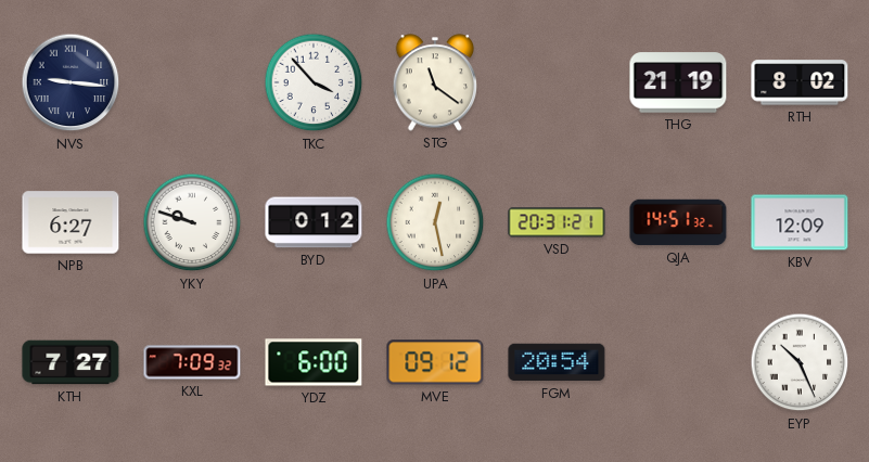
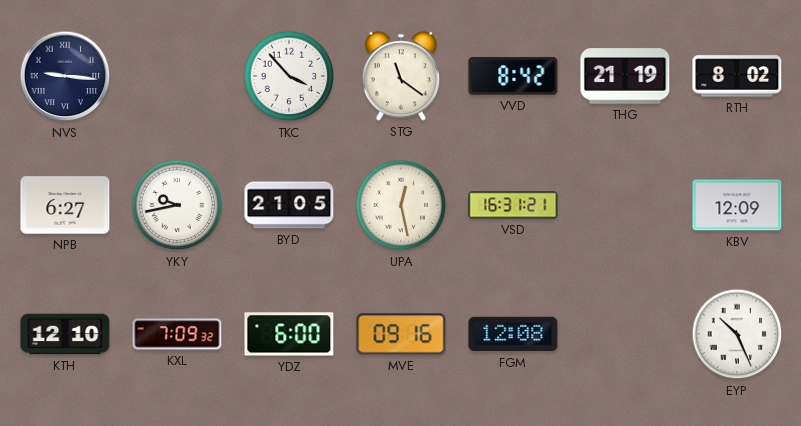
VVD: none -> 8:42 (513, 76)
YKY: 9:48 -> 9:43 (177, 205)
BYD: 0:12 -> 21:05 (289, 205)
VSD: 20:31 -> 16:31 (513, 205)
QJA: 14:51 -> none (678, 222)
KTH: 7:27 -> 12:10 (65, 334)
MVE: 09:12 -> 09:16 (401, 334)
FGM: 20:54 -> 12:08 (513, 334)
